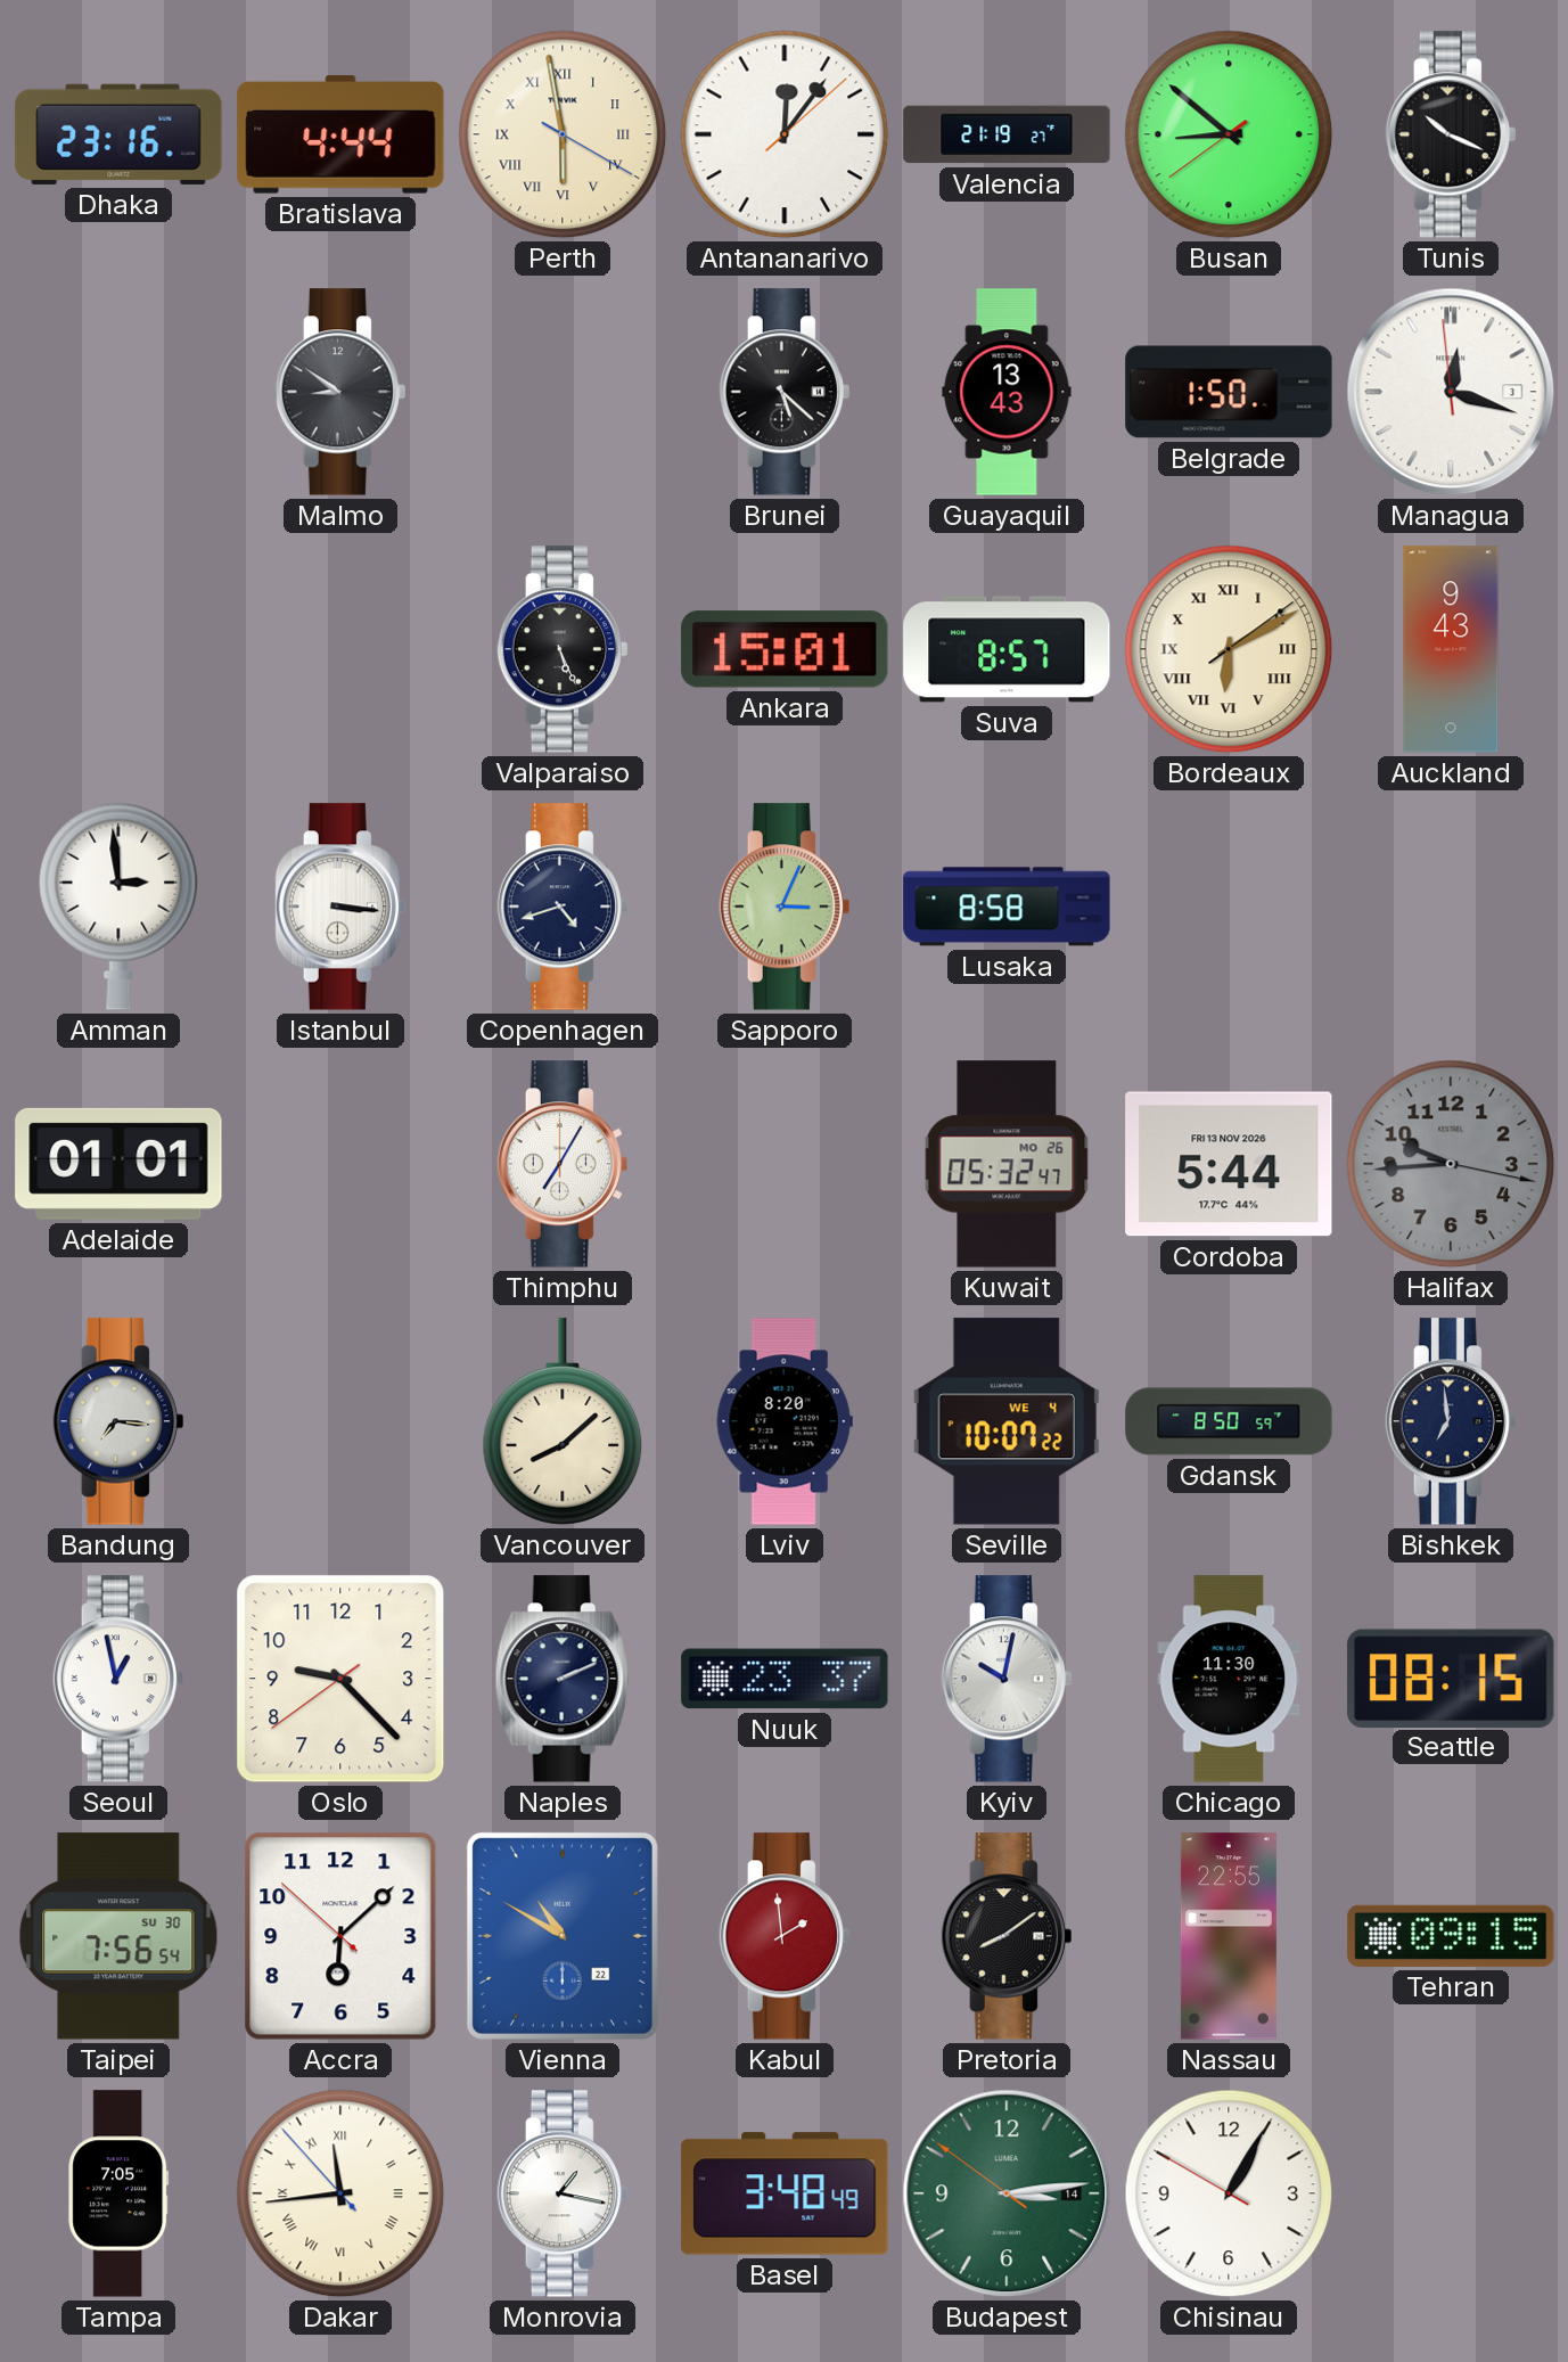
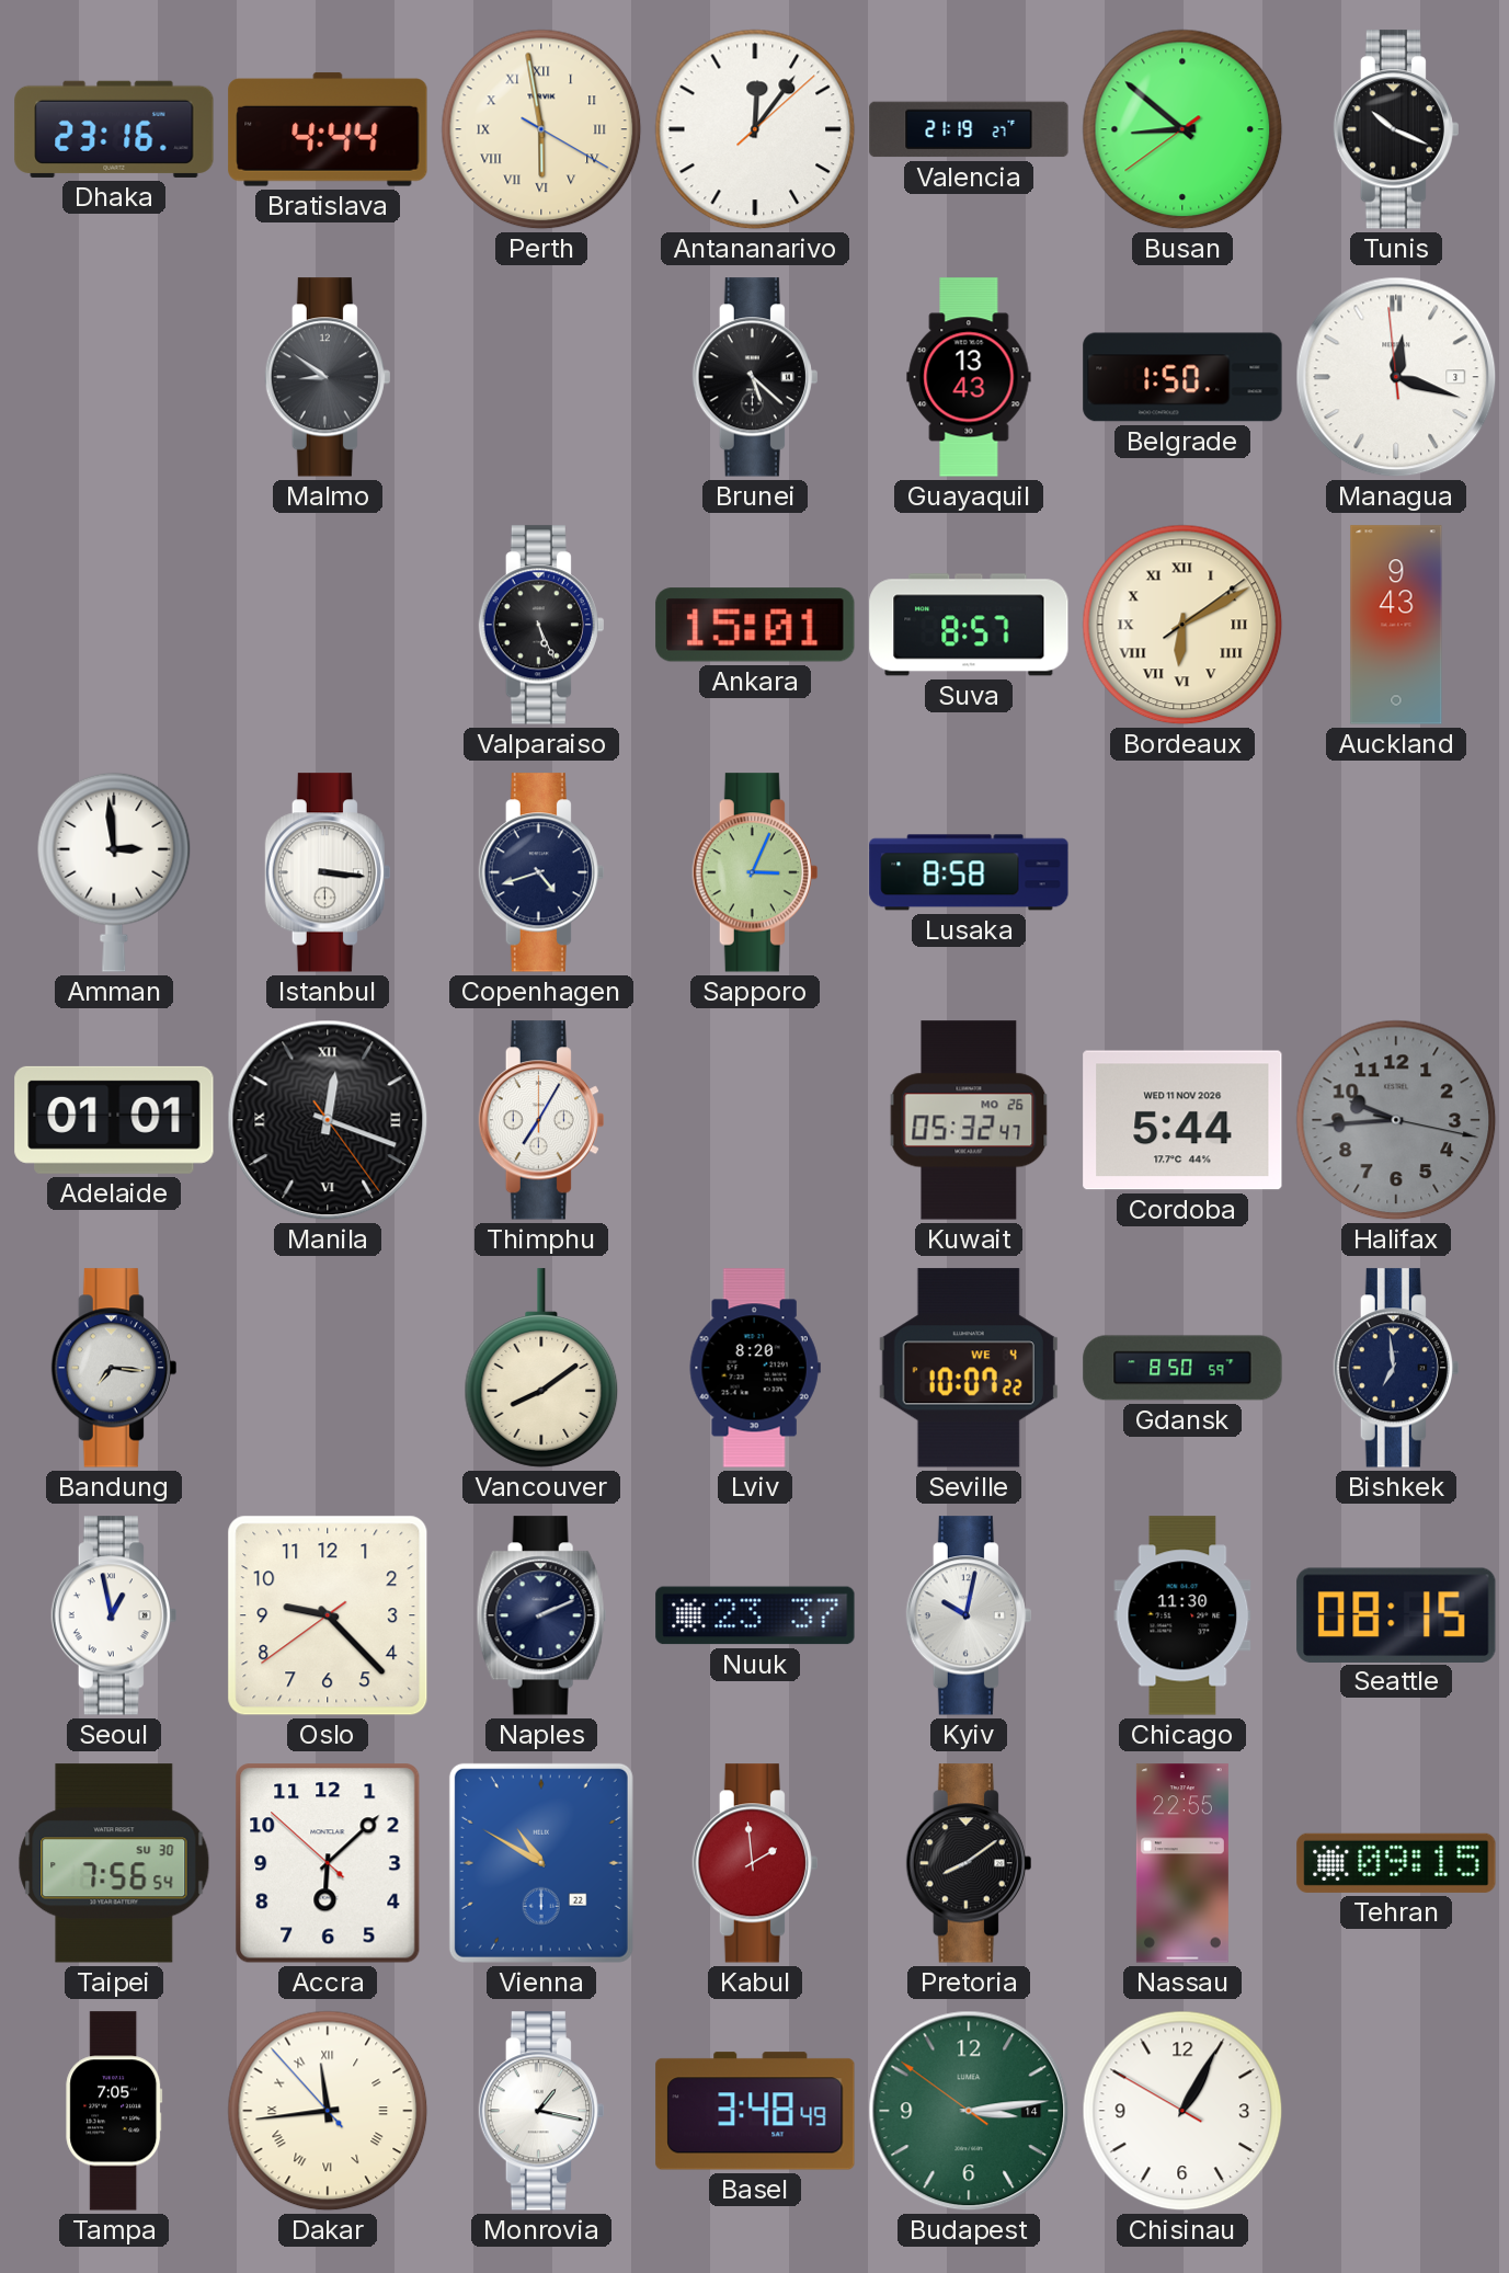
Manila: none -> 12:18 (328, 1120)
Cordoba date: FRI 13 NOV 2026 -> WED 11 NOV 2026 (1182, 1120)
Vancouver: 8:08 -> 8:09 (541, 1368)
